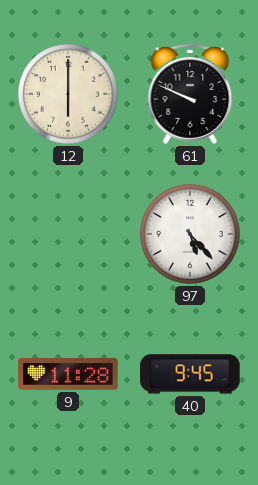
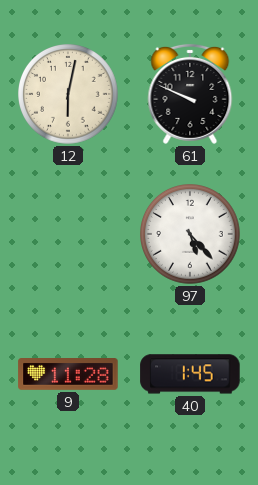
12: 6:00 -> 6:02 (69, 95)
40: 9:45 -> 1:45 (190, 374)
